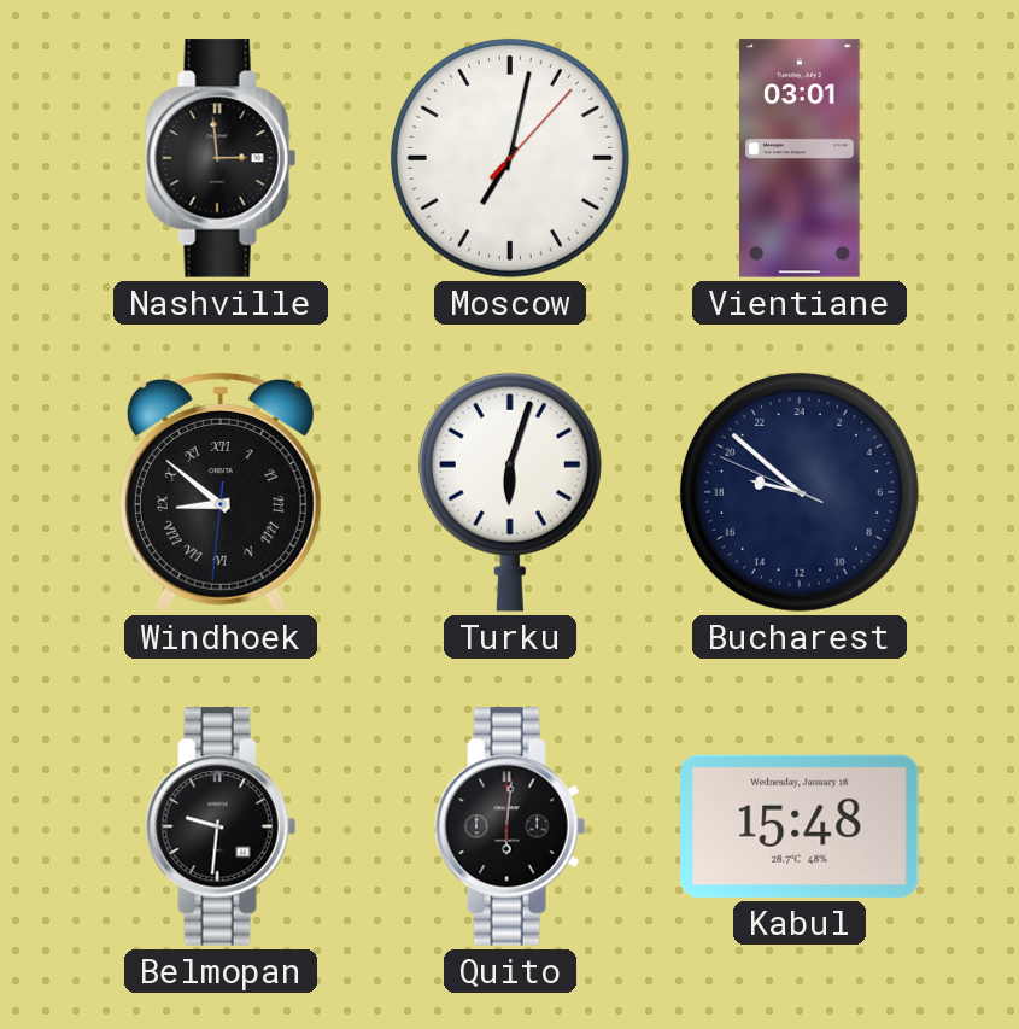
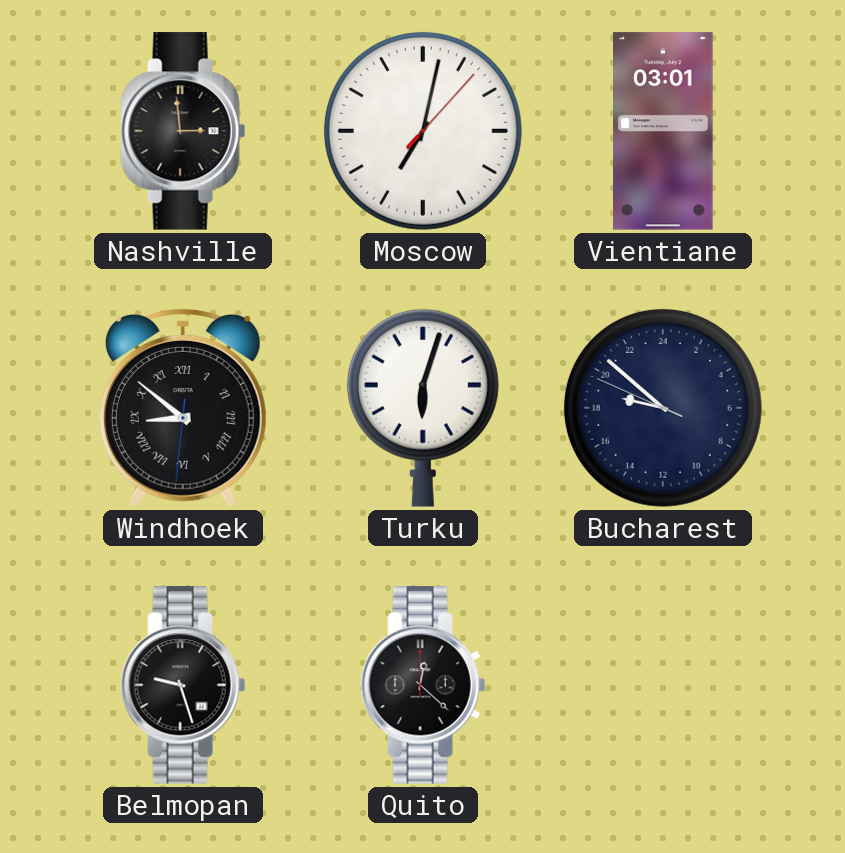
Belmopan: 9:31 -> 9:27 (183, 685)
Quito: 6:01 -> 12:22 (423, 685)
Kabul: 15:48 -> none (800, 826)
